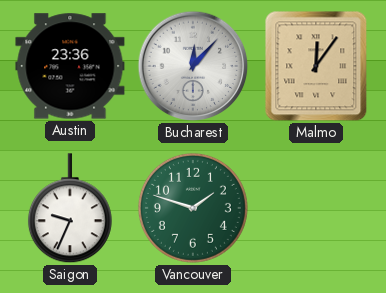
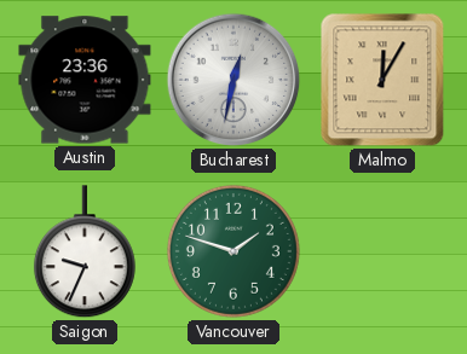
Bucharest: 12:07 -> 12:32 (234, 80)
Malmo: 12:06 -> 12:05 (382, 80)
